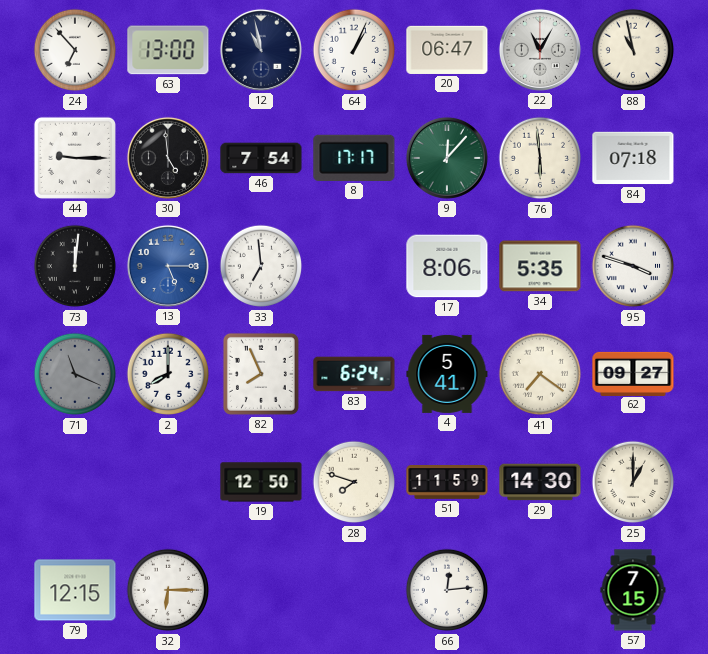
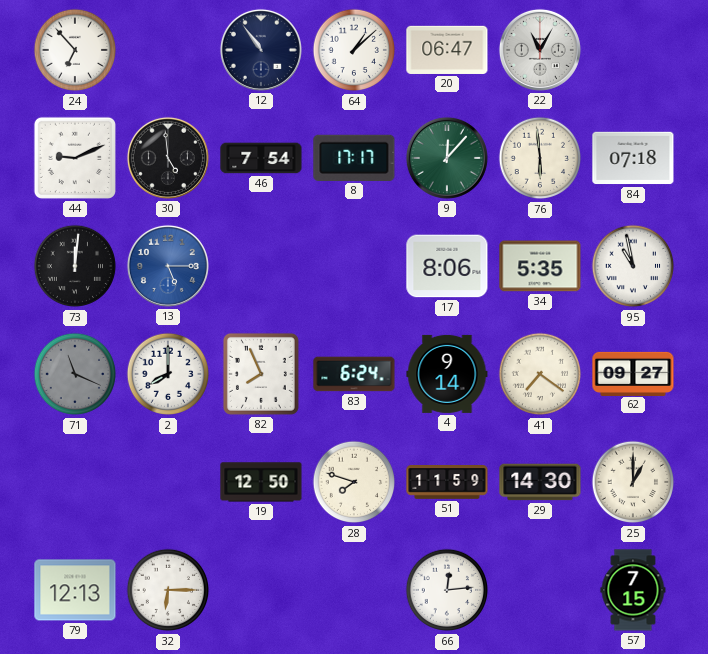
63: 13:00 -> none (168, 50)
12: 10:58 -> 10:54 (261, 50)
64: 1:04 -> 1:08 (354, 50)
88: 10:58 -> none (633, 50)
44: 9:15 -> 9:11 (75, 158)
33: 6:59 -> none (261, 266)
95: 3:48 -> 10:58 (633, 266)
4: 5:41 -> 9:14 (447, 374)
79: 12:15 -> 12:13 (75, 590)
